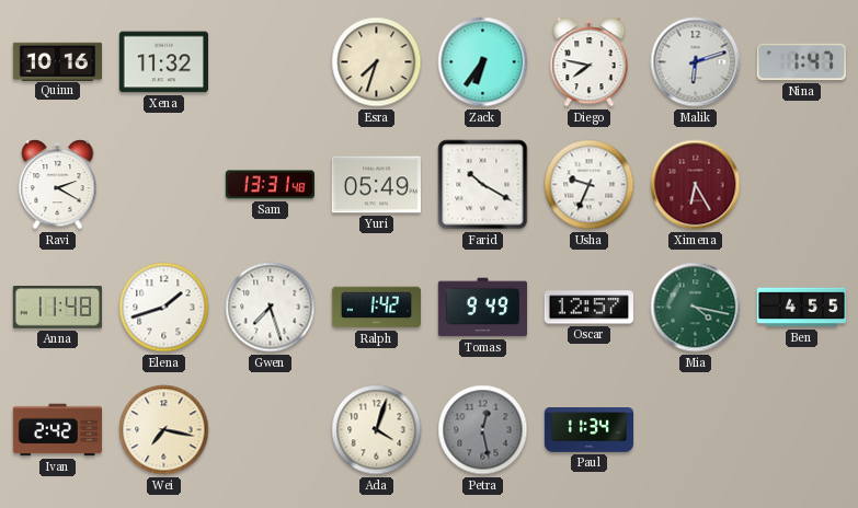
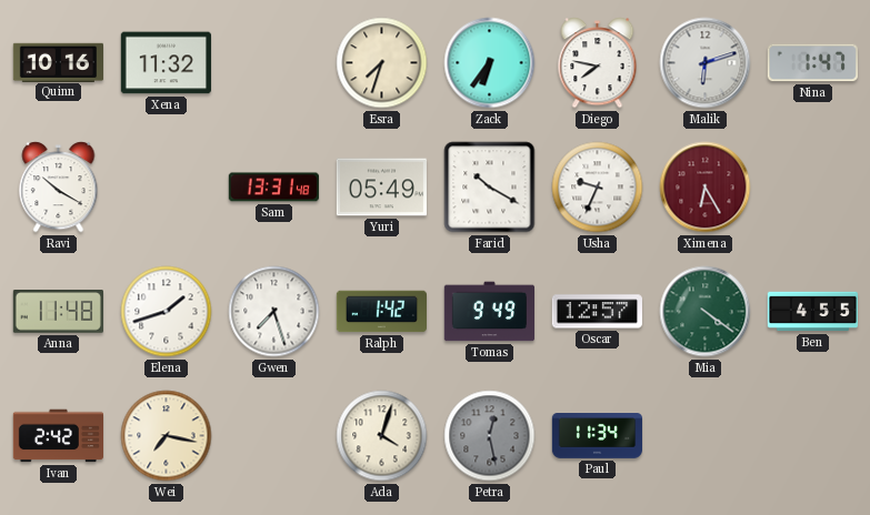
Ravi: 2:20 -> 10:20 (59, 188)
Mia: 4:17 -> 4:21 (706, 312)
